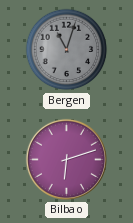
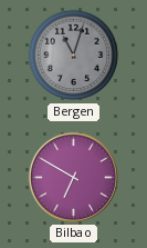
Bilbao: 6:12 -> 6:50 (73, 177)
